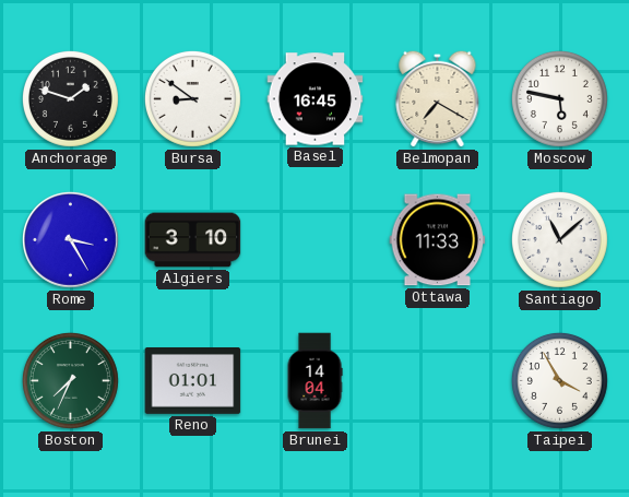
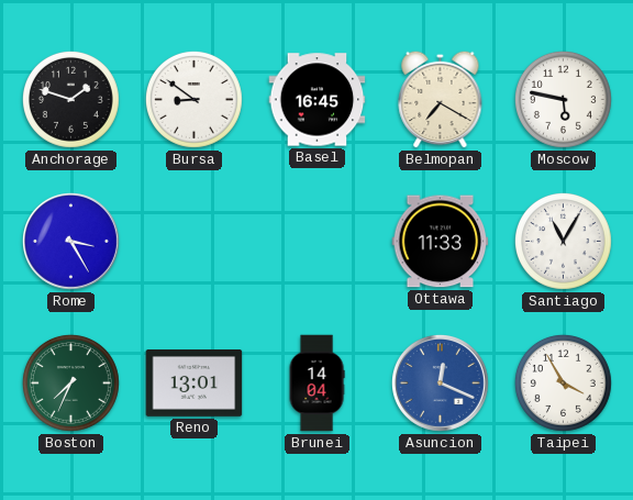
Algiers: 3:10 -> none (193, 240)
Santiago: 11:08 -> 11:05 (563, 241)
Reno: 01:01 -> 13:01 (195, 384)
Asuncion: none -> 12:19 (441, 384)
